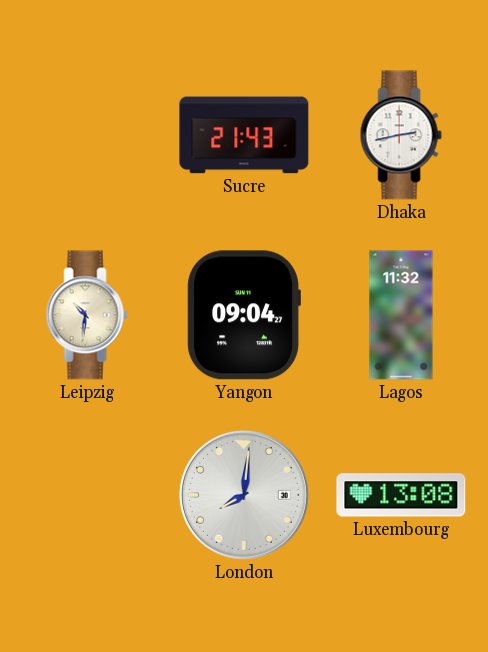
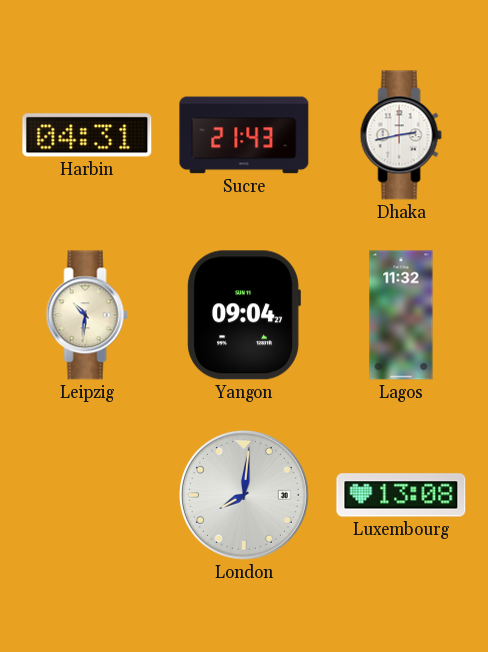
Harbin: none -> 04:31 (87, 135)
